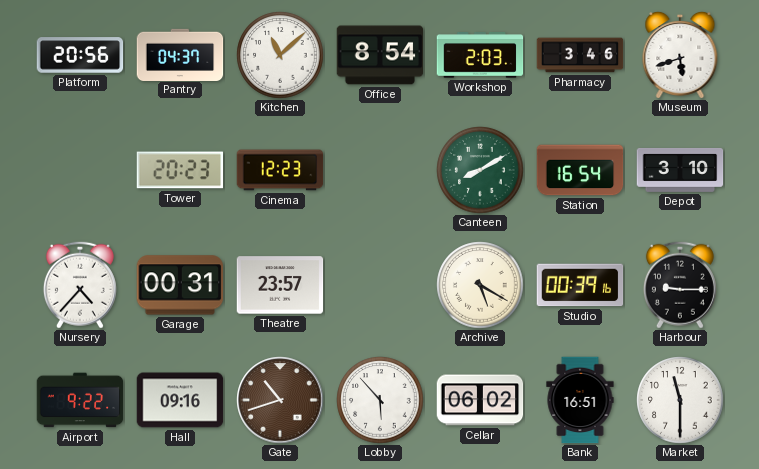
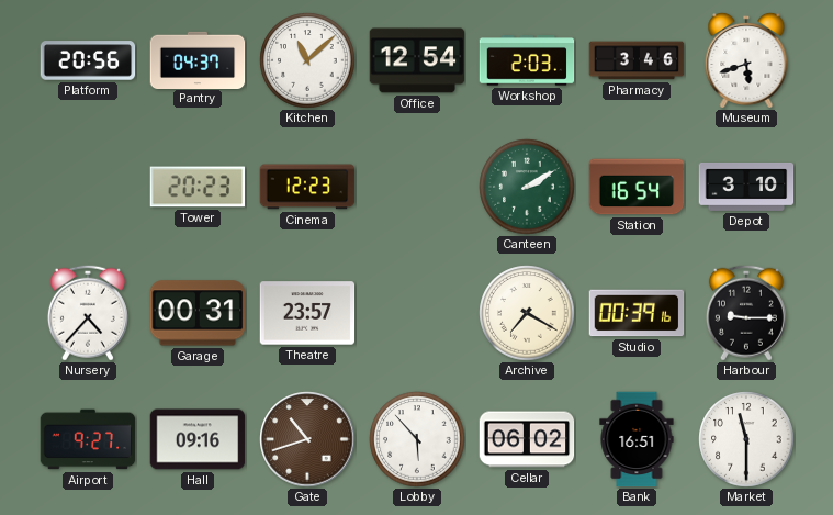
Office: 8:54 -> 12:54 (417, 60)
Canteen: 8:10 -> 2:10 (527, 187)
Archive: 5:20 -> 7:20 (527, 313)
Airport: 9:22 -> 9:27 (88, 439)
